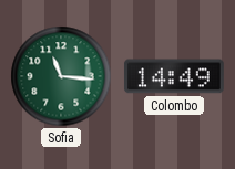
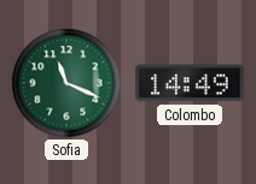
Sofia: 11:16 -> 11:19 (66, 83)
